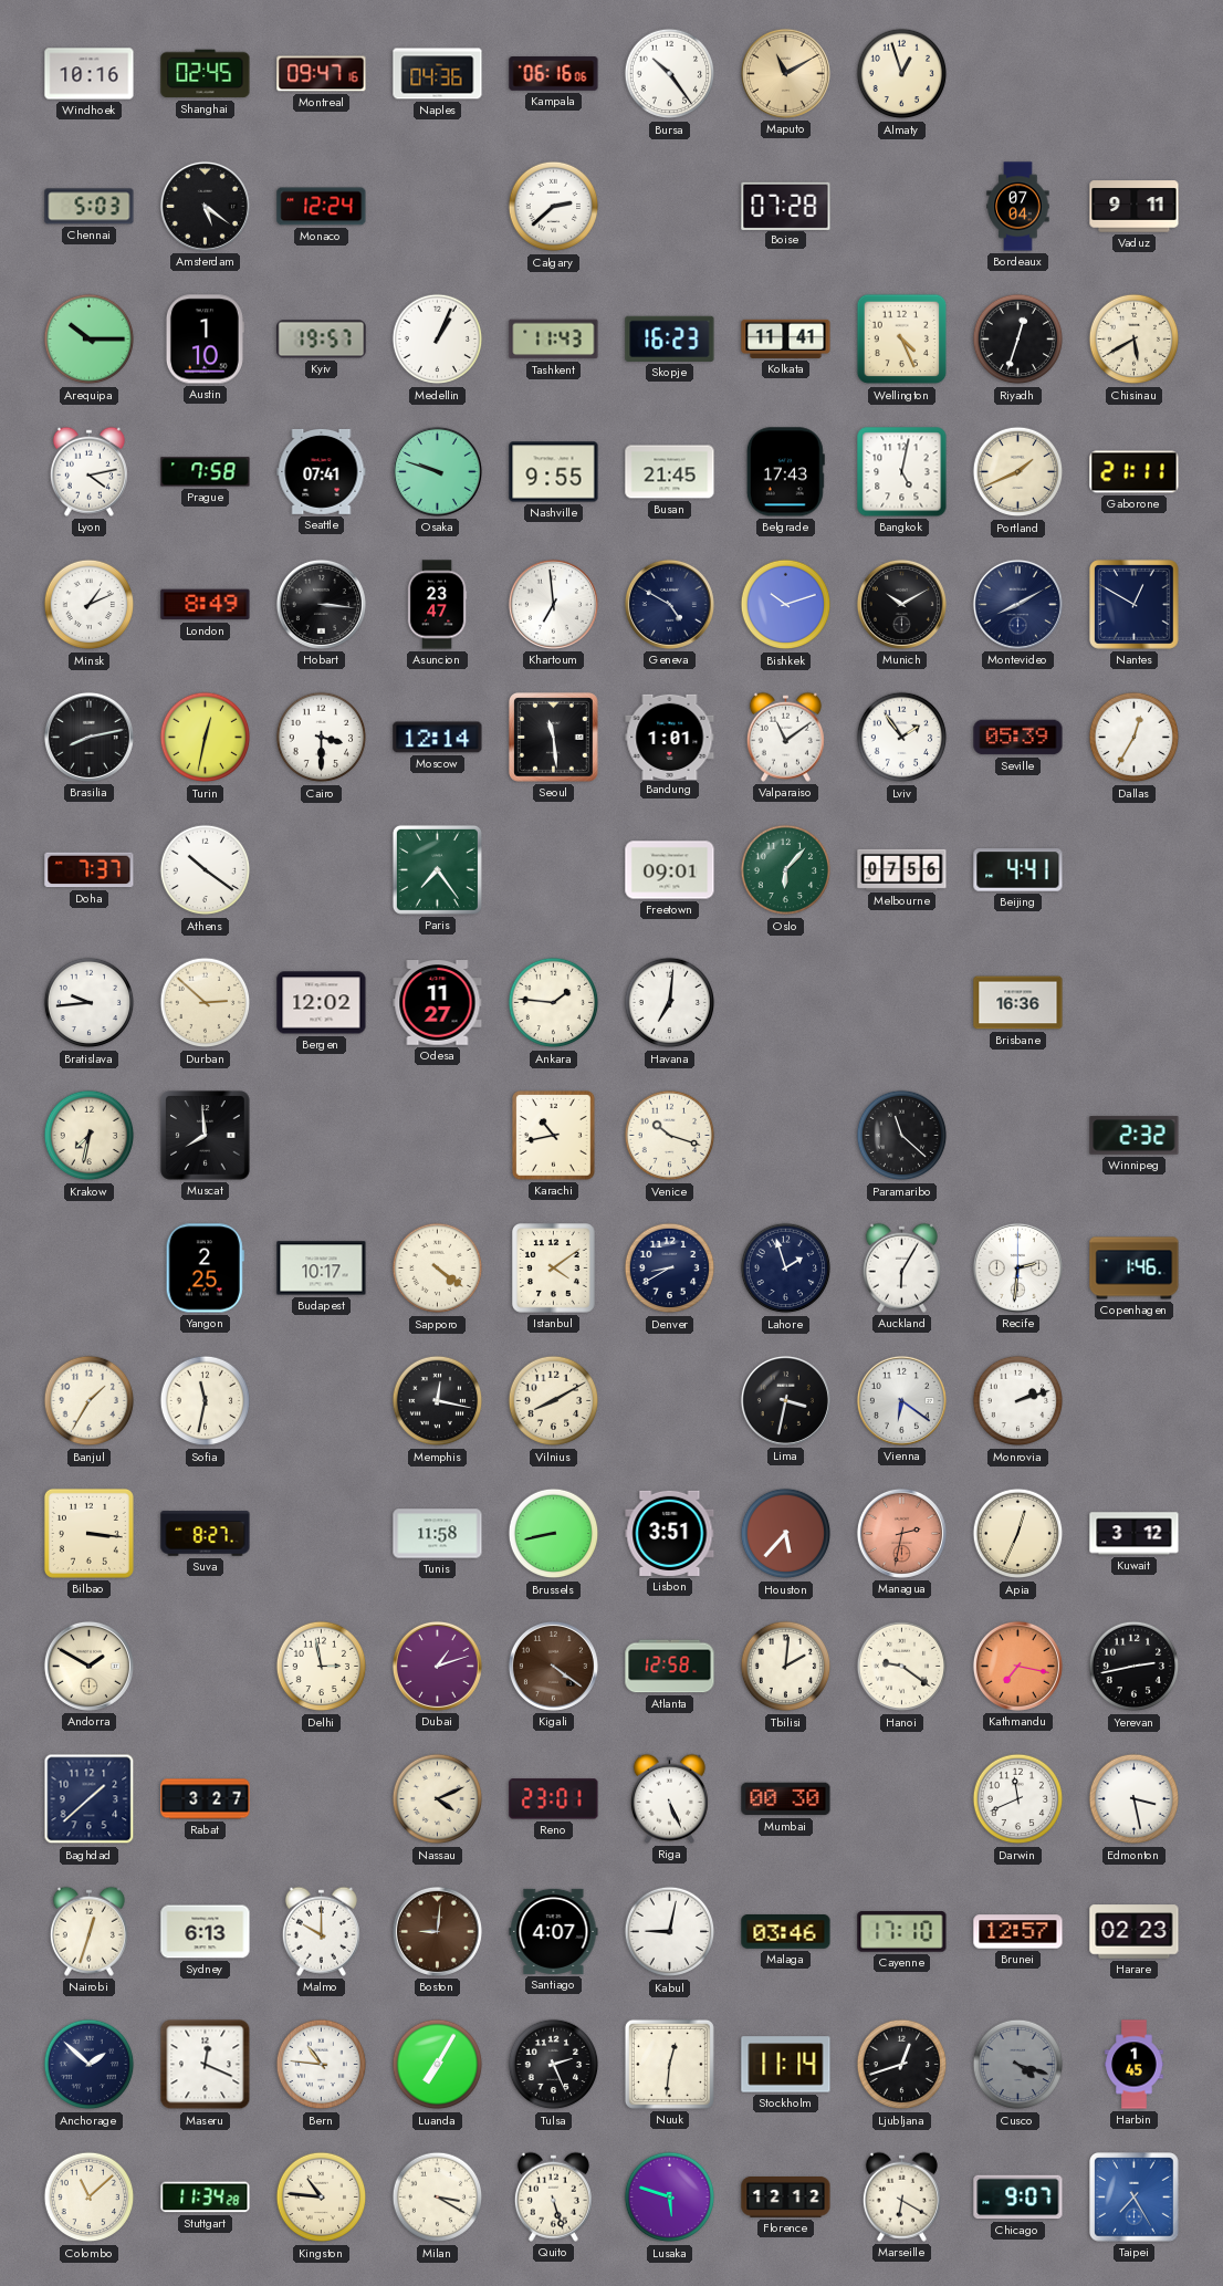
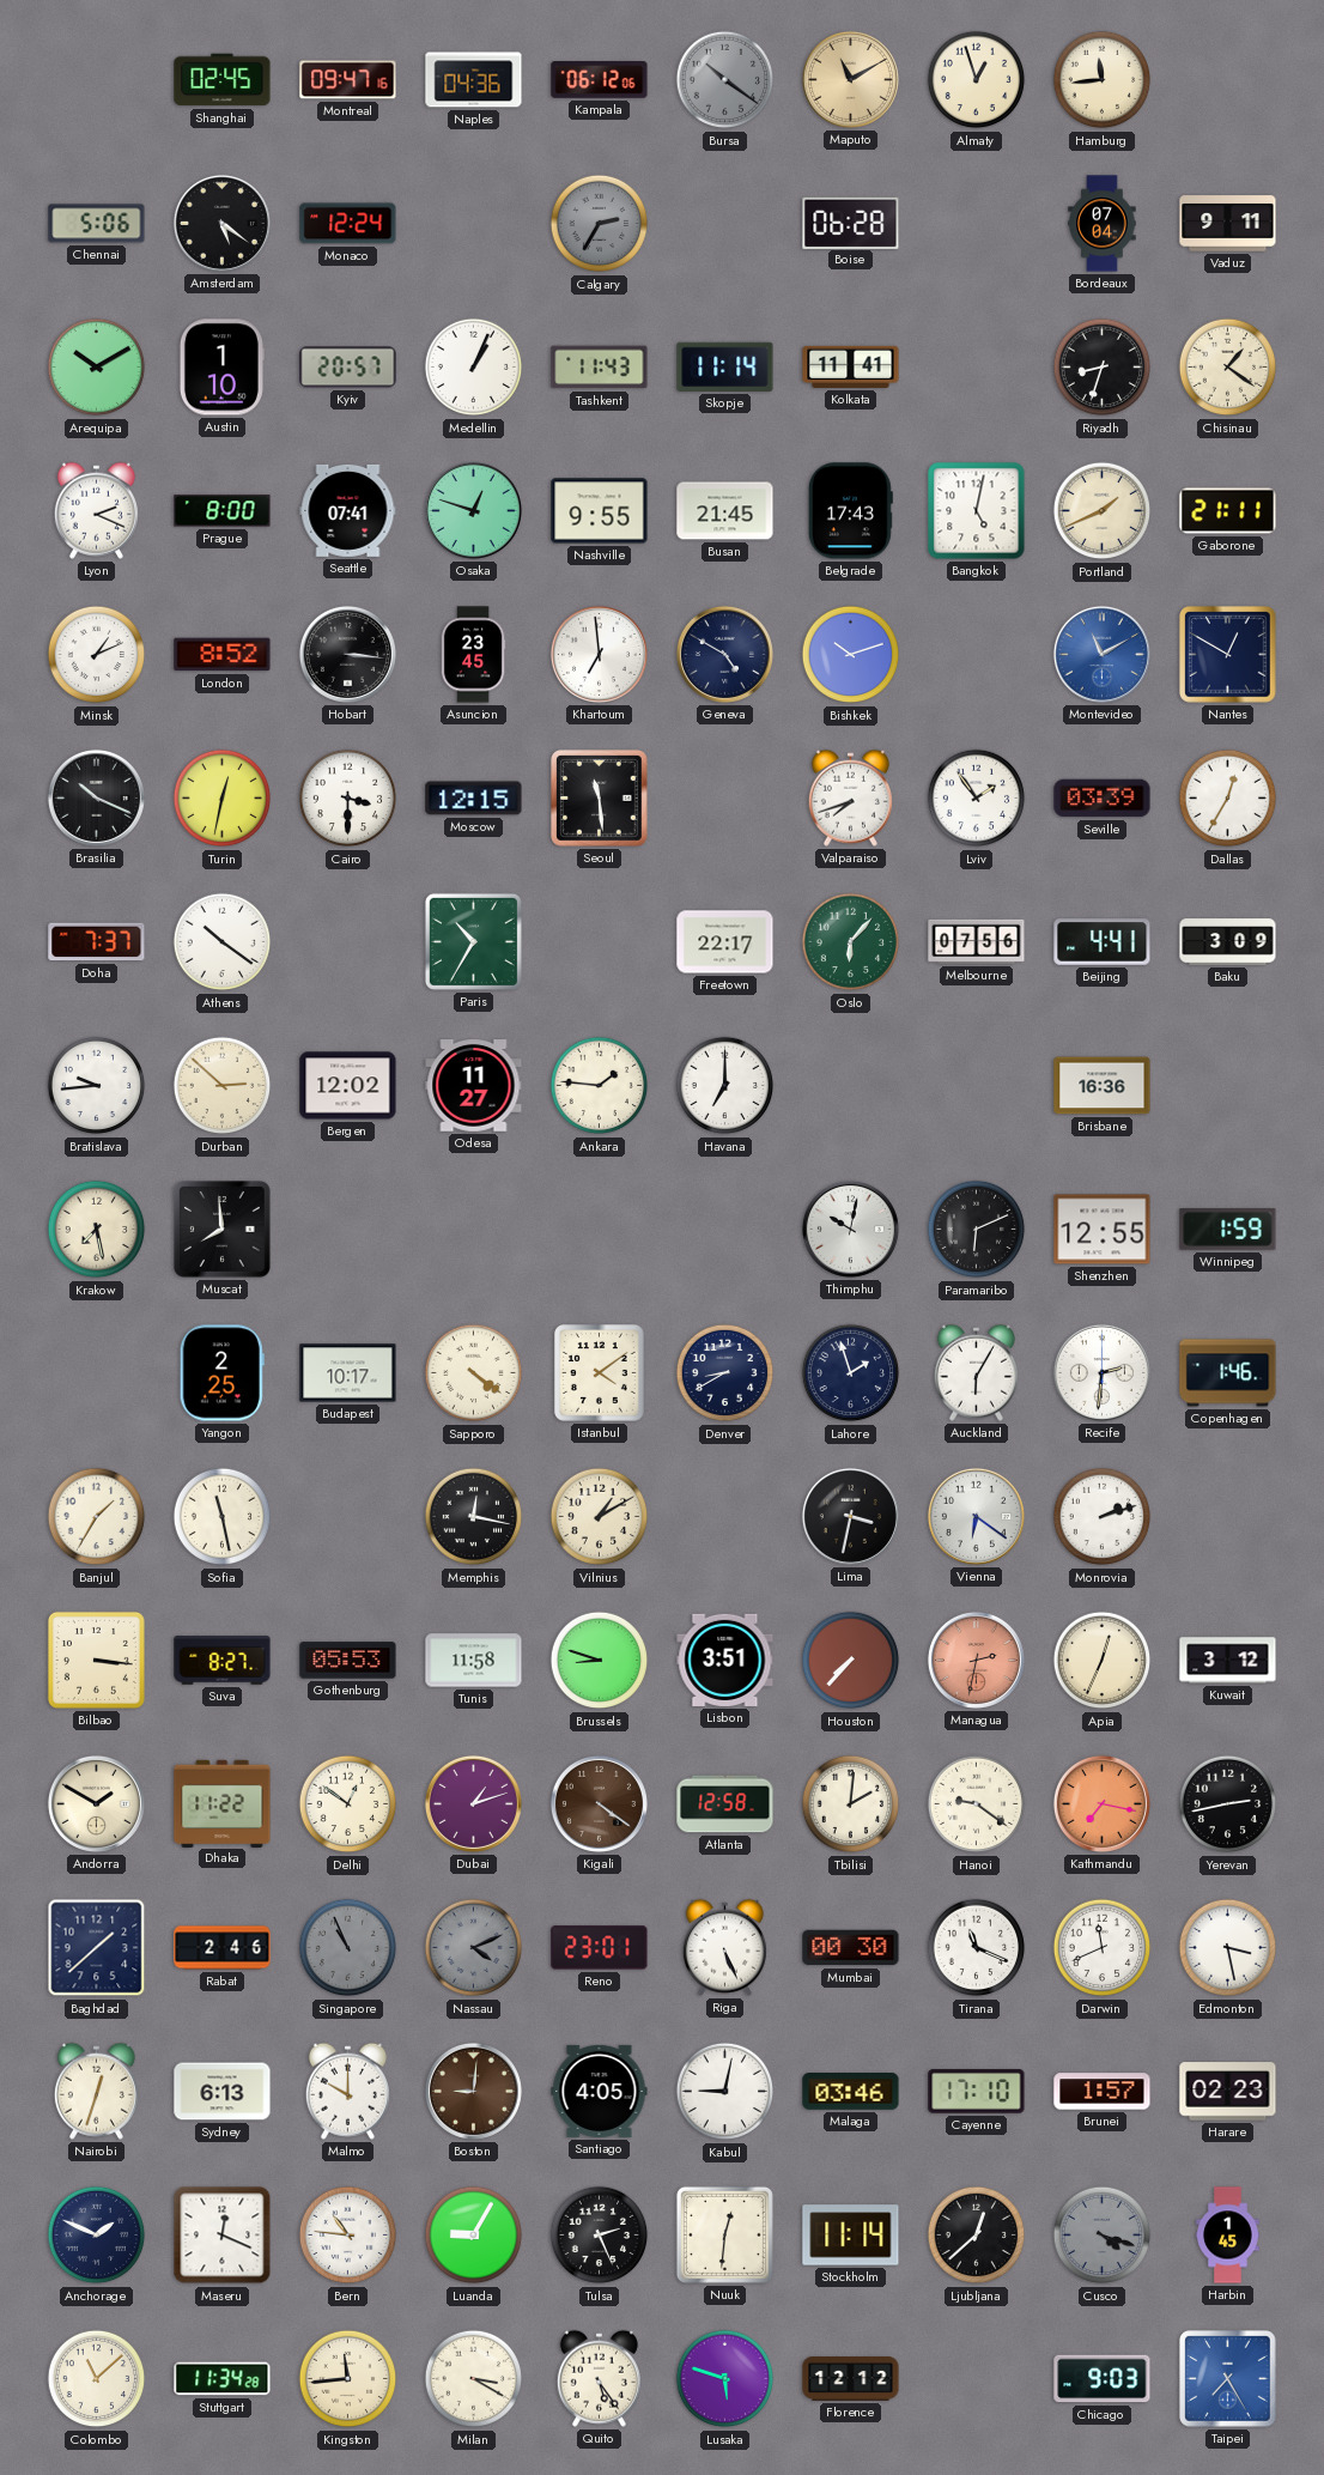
Windhoek: 10:16 -> none (90, 74)
Kampala: 06:16 -> 06:12 (600, 80)
Bursa: 10:24 -> 10:21 (725, 80)
Bursa dial: white -> grey (725, 80)
Hamburg: none -> 11:44 (1103, 80)
Chennai: 5:03 -> 5:06 (97, 224)
Calgary: 2:38 -> 2:35 (600, 224)
Calgary dial: white -> grey (600, 224)
Boise: 07:28 -> 06:28 (851, 223)
Arequipa: 10:15 -> 10:10 (97, 368)
Kyiv: 19:57 -> 20:57 (348, 368)
Skopje: 16:23 -> 11:14 (725, 366)
Wellington: 4:26 -> none (902, 340)
Riyadh: 12:33 -> 8:33 (1103, 368)
Chisinau: 5:40 -> 1:21 (1228, 368)
Lyon: 4:13 -> 2:19 (96, 510)
Prague: 7:58 -> 8:00 (223, 511)
Osaka: 9:48 -> 12:48 (473, 510)
London: 8:49 -> 8:52 (223, 655)
Asuncion: 23:47 -> 23:45 (473, 655)
Munich: 10:10 -> none (901, 604)
Montevideo: 8:10 -> 11:10 (1101, 654)
Montevideo dial: navy -> blue (1101, 654)
Brasilia: 8:13 -> 10:19 (96, 797)
Moscow: 12:14 -> 12:15 (474, 799)
Bandung: 1:01 -> none (670, 737)
Valparaiso: 11:09 -> 7:42 (850, 797)
Seville: 05:39 -> 03:39 (1103, 799)
Paris: 7:24 -> 10:35 (473, 941)
Freetown: 09:01 -> 22:17 (725, 942)
Baku: none -> 3:09 (1228, 942)
Havana: 7:01 -> 7:00 (725, 1086)
Krakow: 7:32 -> 7:28 (97, 1230)
Karachi: 10:43 -> none (554, 1136)
Venice: 10:18 -> none (670, 1136)
Thimphu: none -> 10:02 (850, 1229)
Paramaribo: 11:22 -> 6:11 (977, 1230)
Shenzhen: none -> 12:55 (1103, 1230)
Winnipeg: 2:32 -> 1:59 (1228, 1230)
Sofia: 11:32 -> 11:28 (223, 1517)
Vilnius: 8:10 -> 1:10 (600, 1517)
Gothenburg: none -> 05:53 (348, 1661)
Brussels: 8:43 -> 8:48 (600, 1661)
Houston: 5:37 -> 7:37 (851, 1661)
Dhaka: none -> 11:22 (223, 1803)
Delhi: 2:58 -> 12:51 (348, 1804)
Rabat: 3:27 -> 2:46 (223, 1948)
Singapore: none -> 10:56 (348, 1948)
Nassau dial: cream -> grey (474, 1948)
Tirana: none -> 11:19 (977, 1948)
Santiago: 4:07 -> 4:05 (600, 2091)
Brunei: 12:57 -> 1:57 (1103, 2092)
Anchorage: 1:52 -> 1:49 (97, 2236)
Luanda: 7:05 -> 9:05 (474, 2236)
Ljubljana: 12:42 -> 12:38 (977, 2236)
Kingston: 10:46 -> 11:44 (348, 2379)
Quito: 5:27 -> 5:24 (599, 2378)
Marseille: 6:20 -> none (901, 2196)
Chicago: 9:07 -> 9:03 (1103, 2379)
